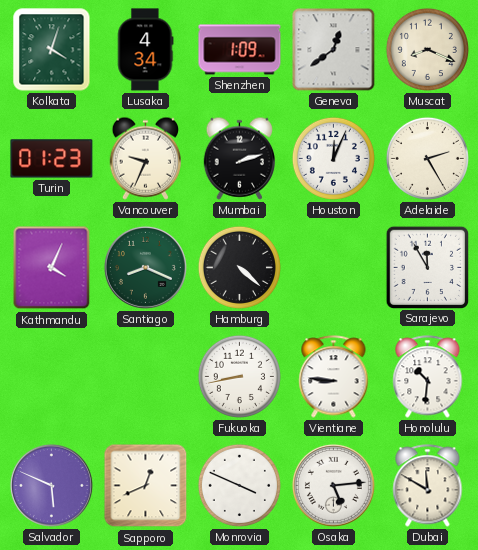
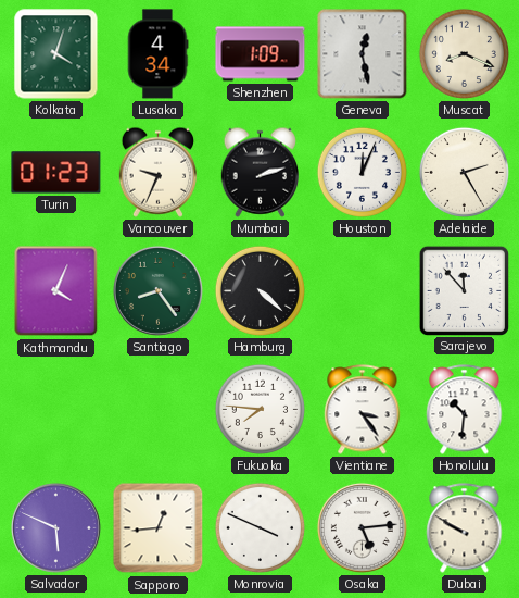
Geneva: 12:39 -> 12:28 (363, 54)
Santiago: 8:19 -> 8:24 (157, 290)
Sarajevo: 11:55 -> 11:53 (464, 290)
Fukuoka: 8:43 -> 7:46 (259, 409)
Vientiane: 8:46 -> 3:24 (363, 410)
Sapporo: 12:41 -> 12:44 (159, 528)
Dubai: 11:50 -> 9:50 (465, 528)
